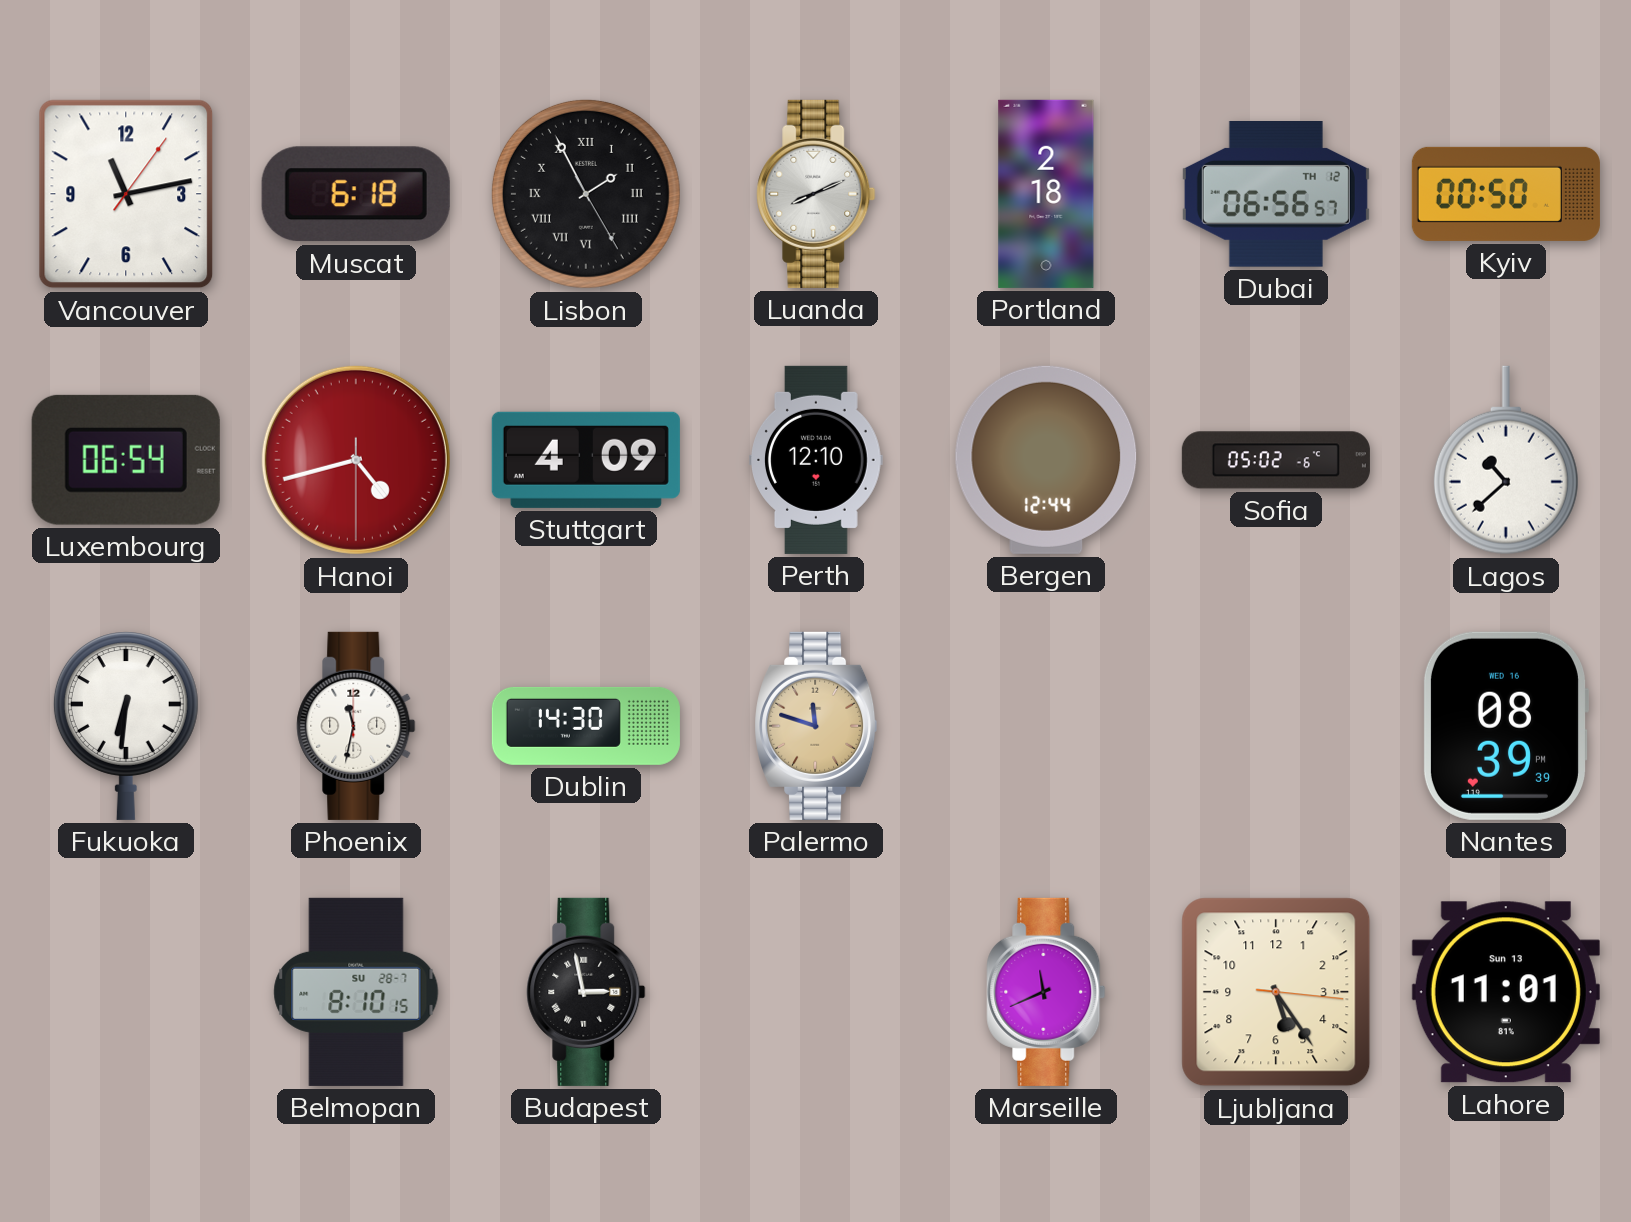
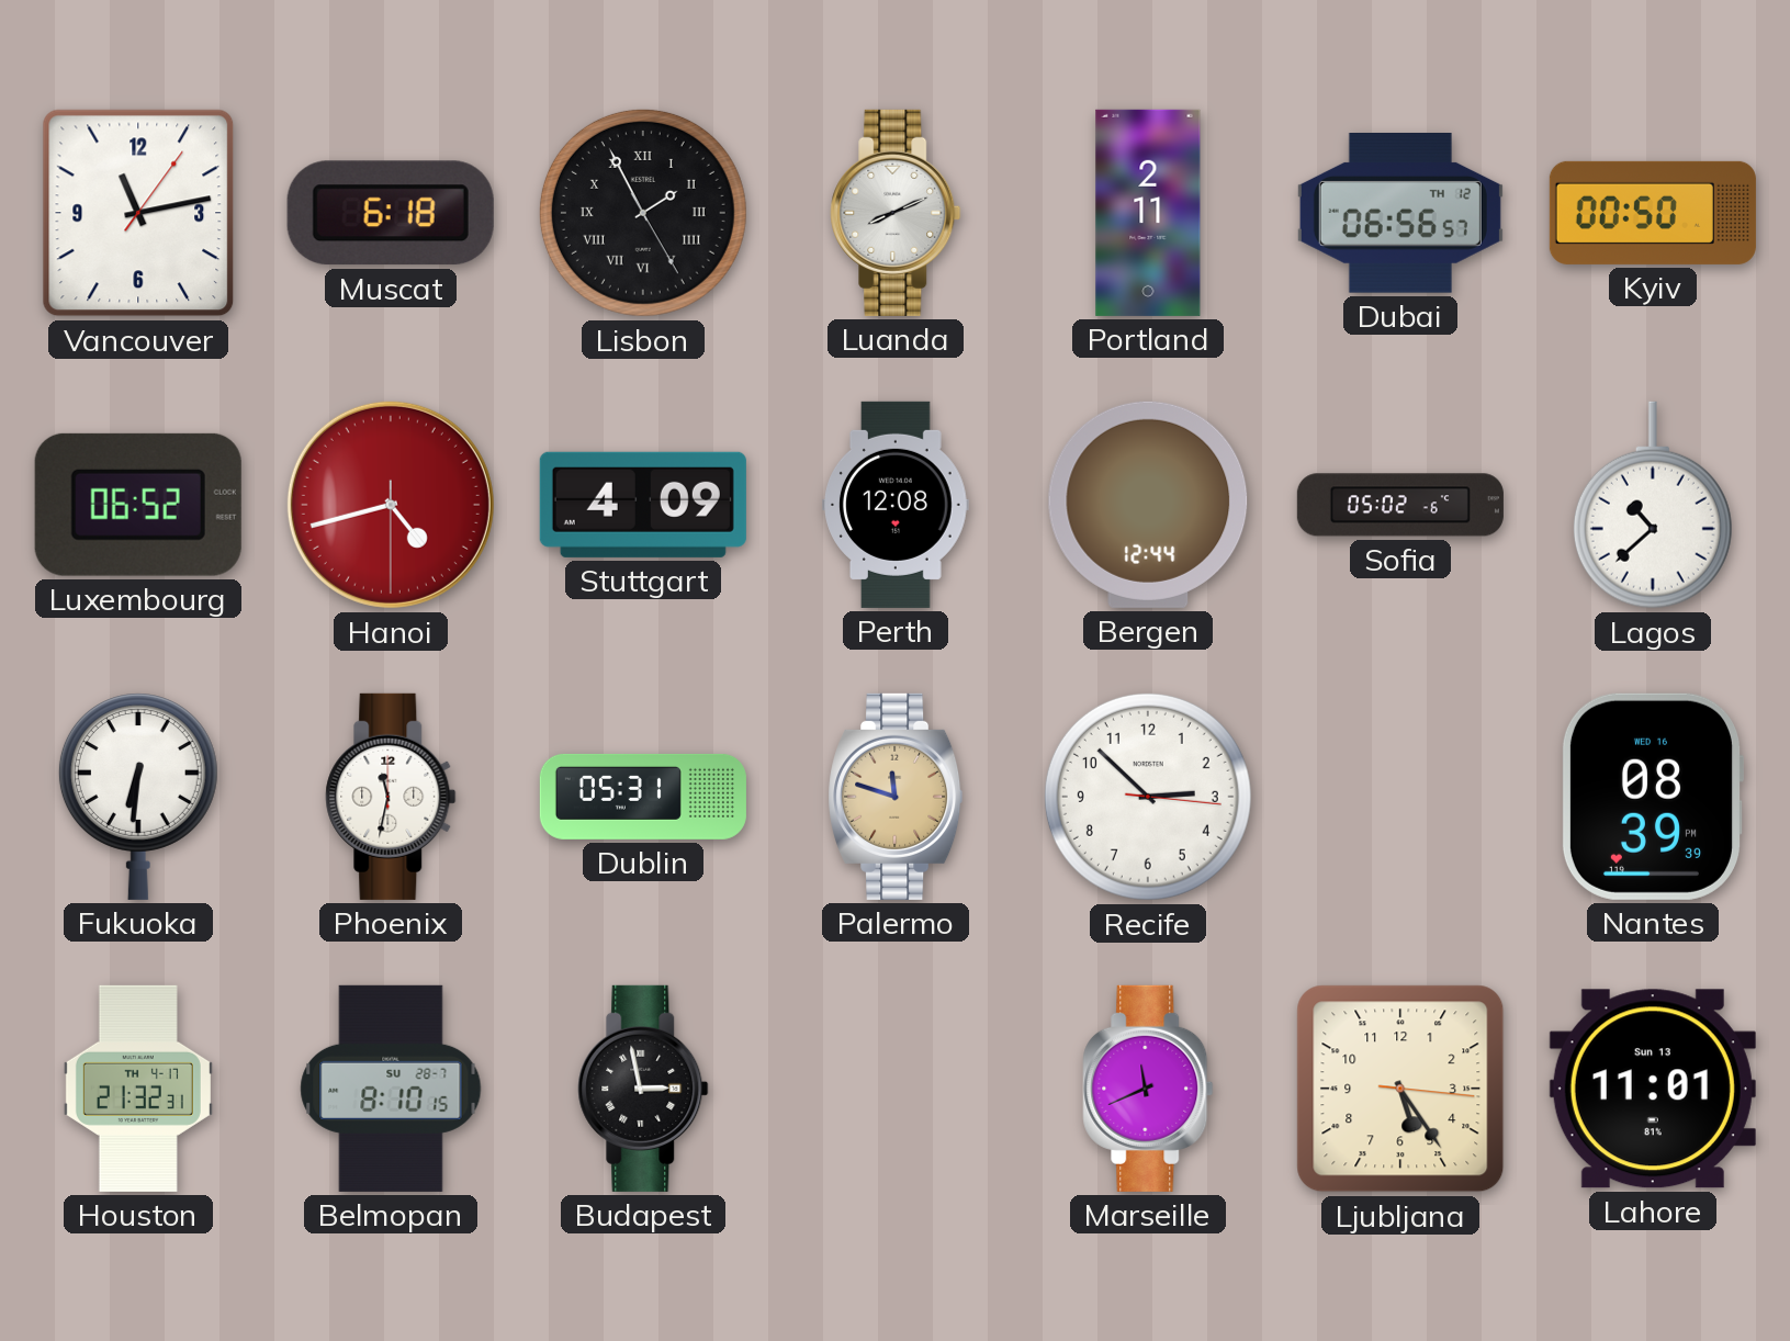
Portland: 2:18 -> 2:11 (1148, 213)
Luxembourg: 06:54 -> 06:52 (138, 505)
Perth: 12:10 -> 12:08 (897, 505)
Dublin: 14:30 -> 05:31 (643, 797)
Recife: none -> 2:52 (1148, 797)
Houston: none -> 21:32 (138, 1089)
